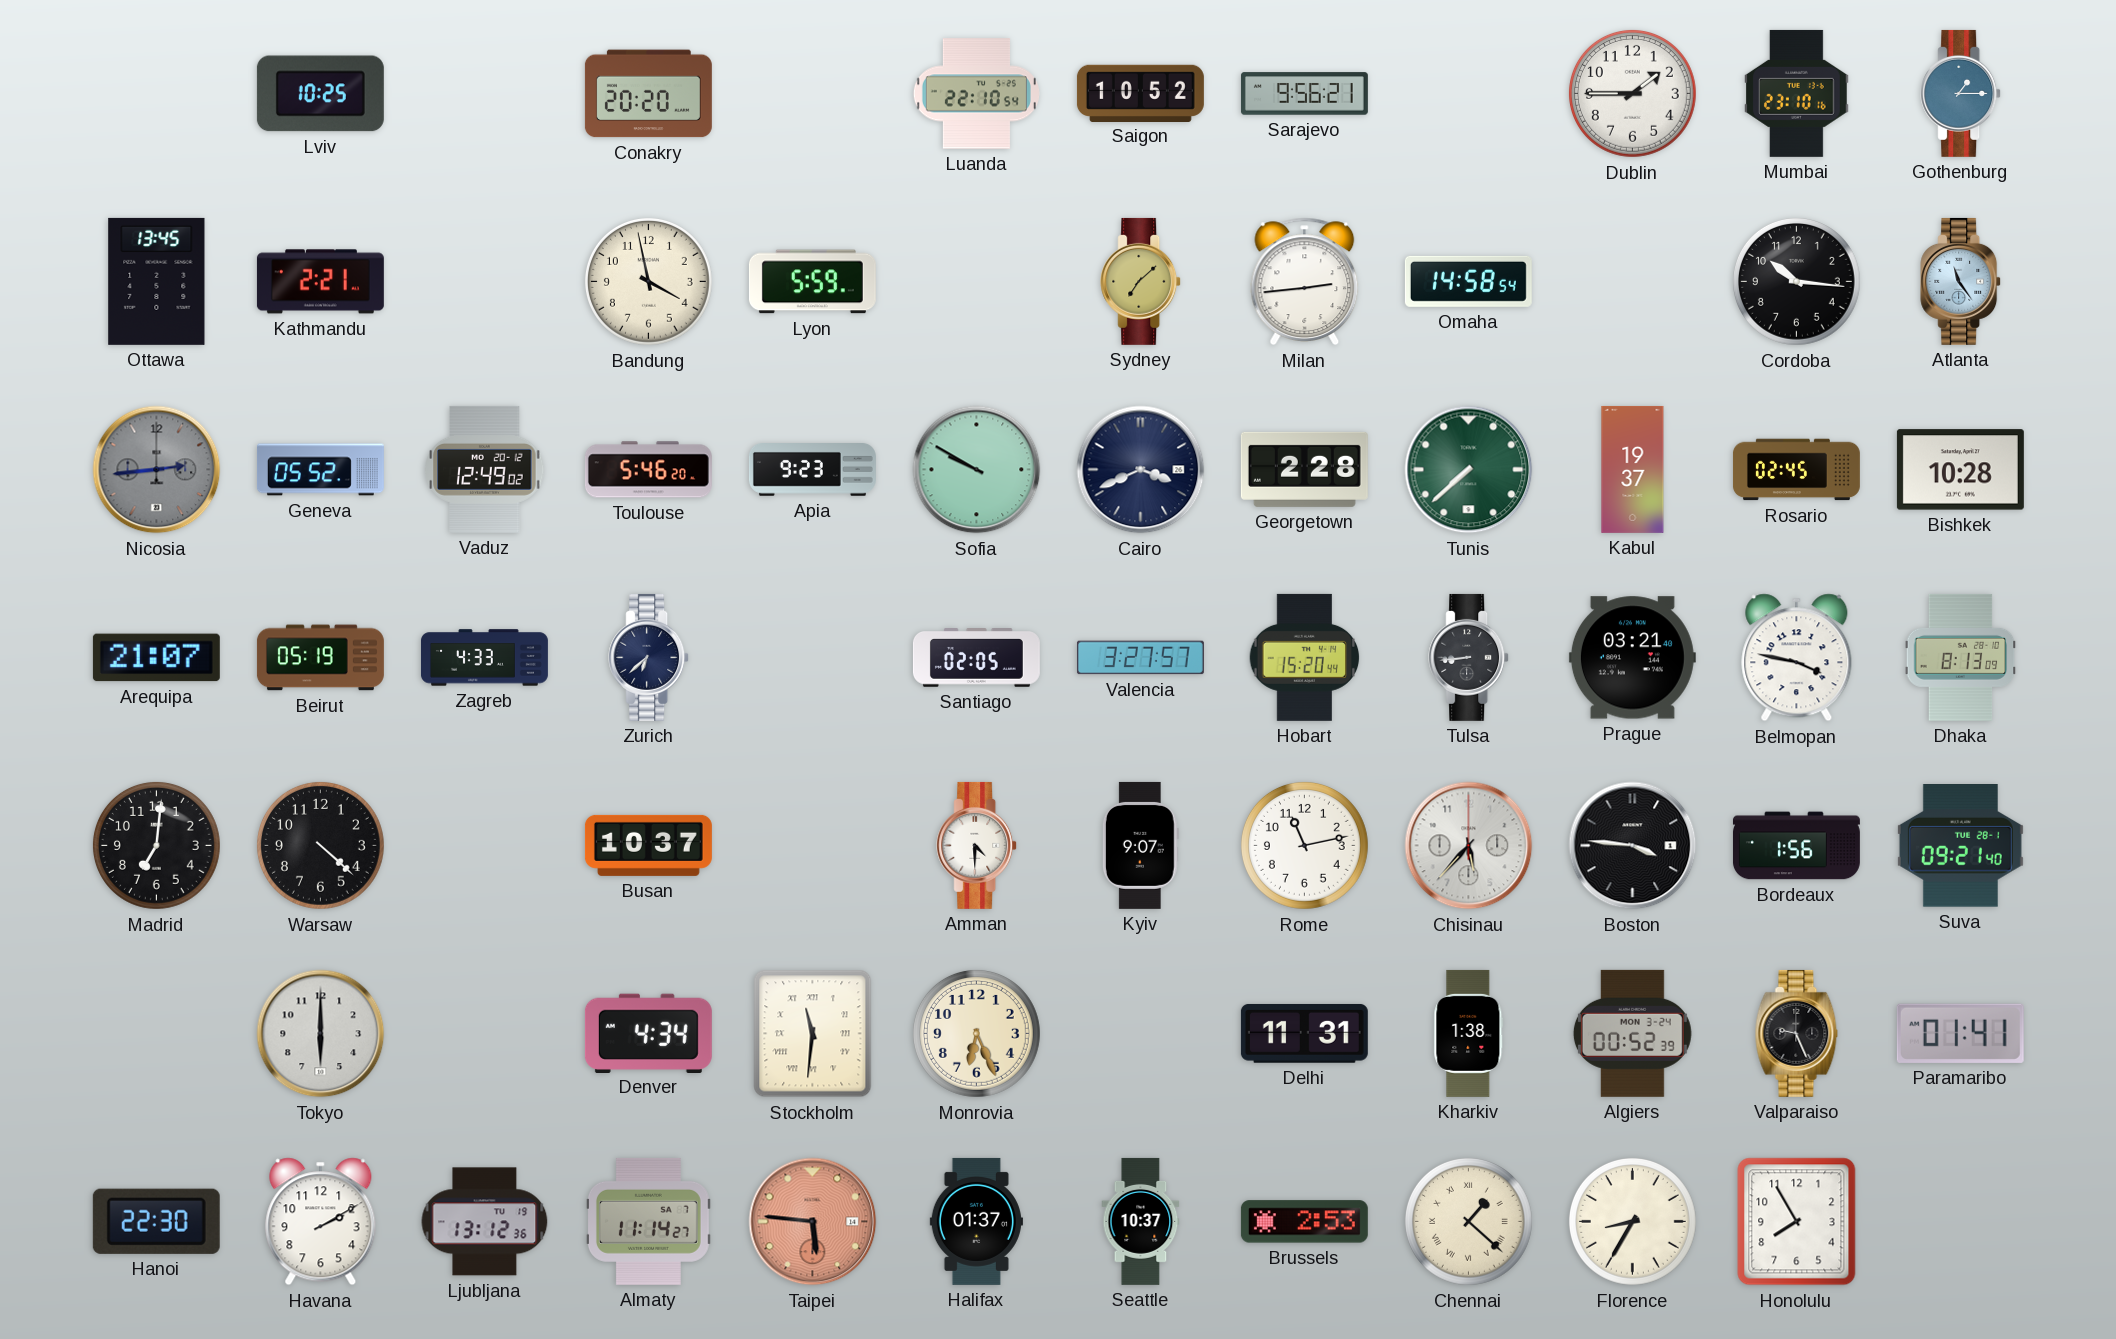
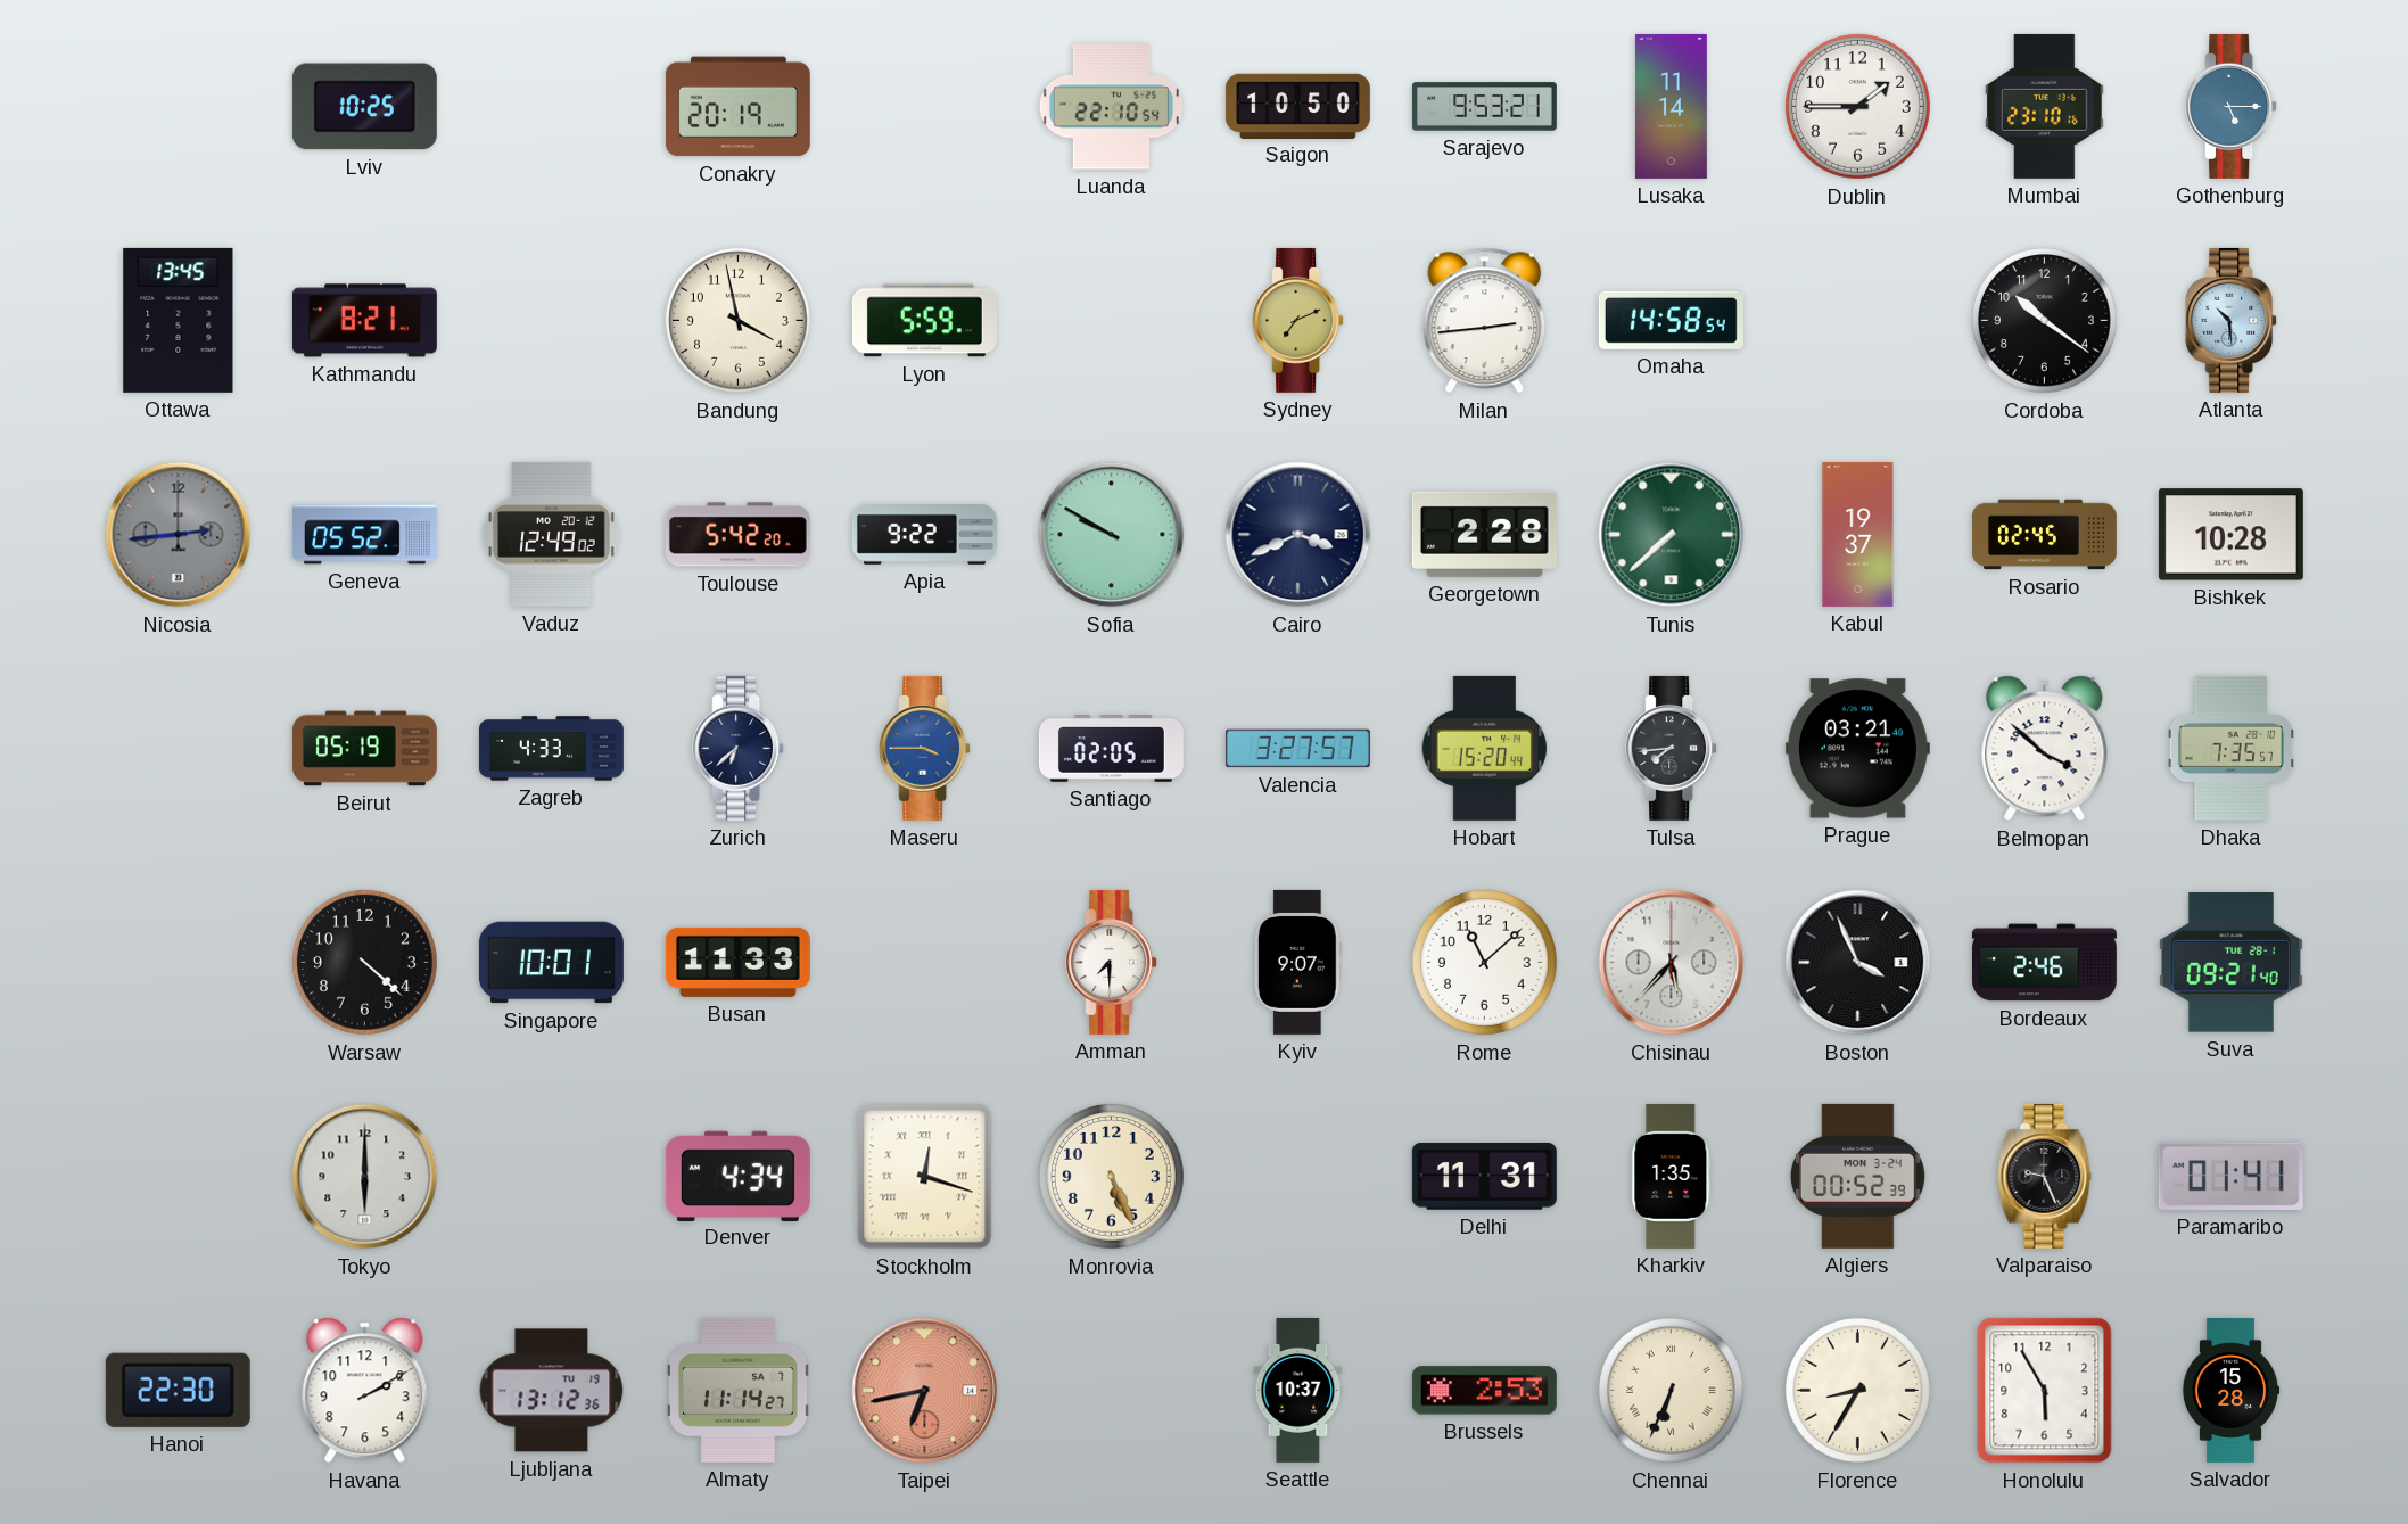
Conakry: 20:20 -> 20:19 (737, 107)
Saigon: 10:52 -> 10:50 (1297, 106)
Sarajevo: 9:56 -> 9:53 (1484, 107)
Lusaka: none -> 11:14 (1671, 106)
Gothenburg: 1:15 -> 5:15 (2232, 106)
Kathmandu: 2:21 -> 8:21 (364, 321)
Sydney: 7:08 -> 7:11 (1298, 320)
Cordoba: 10:16 -> 10:21 (2044, 320)
Atlanta: 11:24 -> 10:29 (2232, 320)
Toulouse: 5:46 -> 5:42 (737, 535)
Apia: 9:23 -> 9:22 (924, 535)
Arequipa: 21:07 -> none (156, 658)
Maseru: none -> 3:45 (925, 748)
Tulsa: 8:44 -> 7:44 (1672, 748)
Belmopan: 3:47 -> 3:52 (2045, 749)
Dhaka: 8:13 -> 7:35 (2232, 748)
Madrid: 7:01 -> none (156, 845)
Singapore: none -> 10:01 (551, 963)
Busan: 10:37 -> 11:33 (737, 962)
Amman: 4:30 -> 7:30 (1112, 962)
Rome: 11:13 -> 11:08 (1484, 962)
Boston: 3:46 -> 3:56 (1858, 963)
Bordeaux: 1:56 -> 2:46 (2044, 963)
Stockholm: 11:31 -> 12:18 (925, 1177)
Monrovia: 6:26 -> 5:26 (1111, 1176)
Kharkiv: 1:38 -> 1:35 (1672, 1176)
Taipei: 5:46 -> 6:43 (925, 1391)
Halifax: 01:37 -> none (976, 1221)
Chennai: 1:22 -> 6:34 (1671, 1390)
Honolulu: 7:55 -> 5:55 (2045, 1391)
Salvador: none -> 15:28 (2230, 1390)
